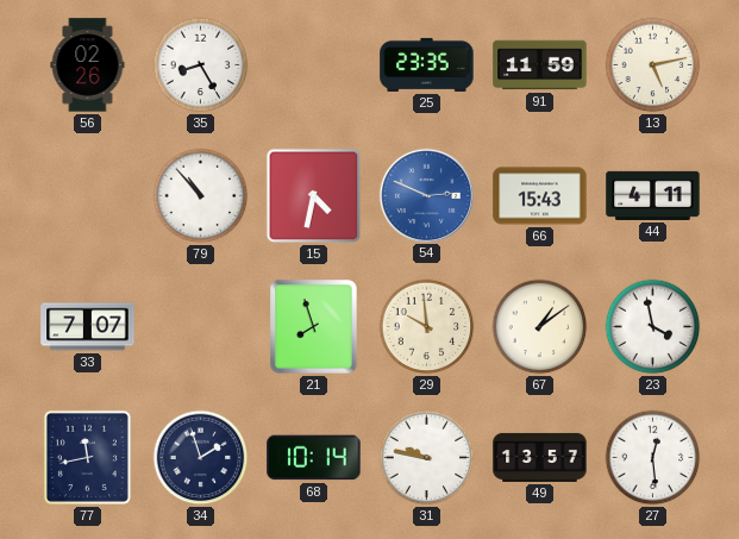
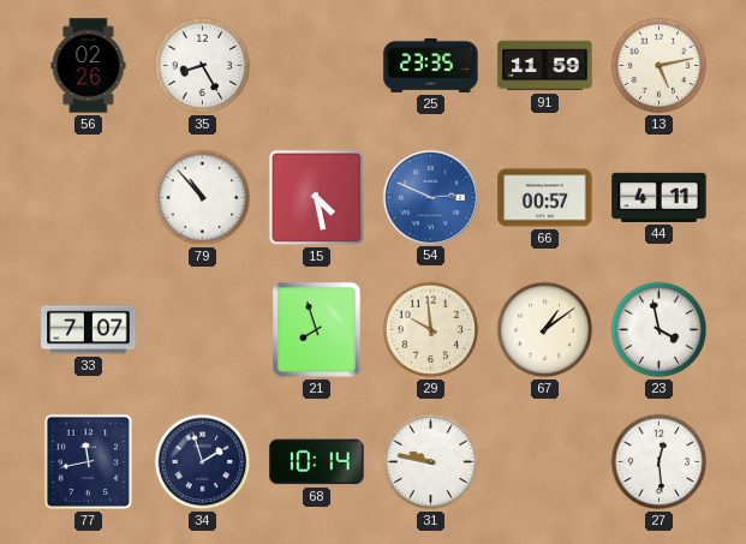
15: 4:32 -> 4:28 (317, 198)
66: 15:43 -> 00:57 (545, 198)
49: 13:57 -> none (540, 457)
